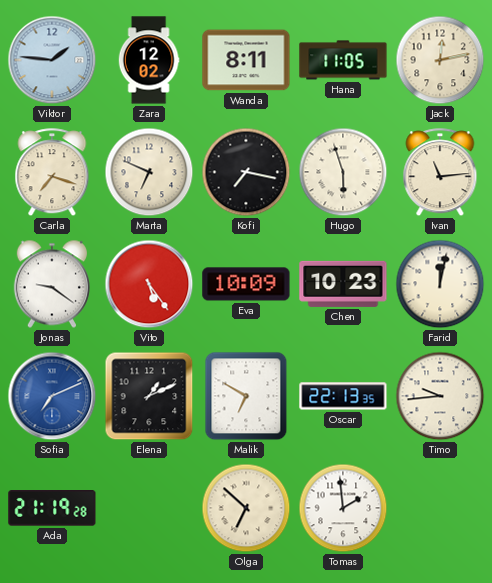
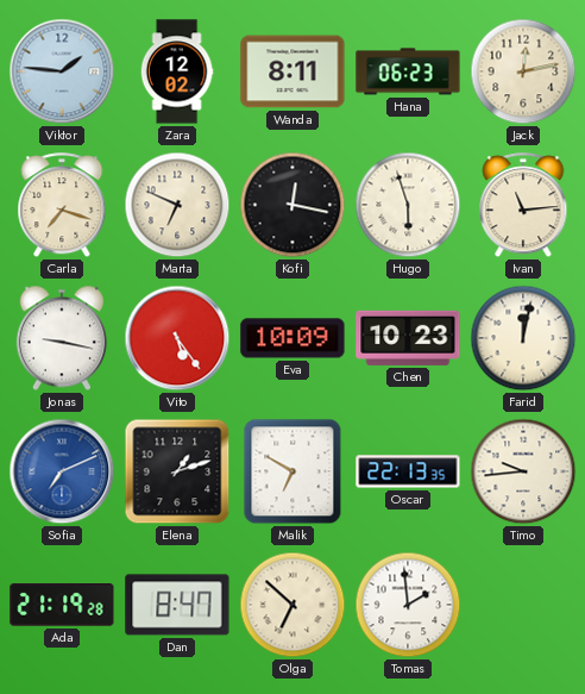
Hana: 11:05 -> 06:23 (408, 71)
Kofi: 7:17 -> 12:17 (292, 205)
Jonas: 9:21 -> 9:17 (62, 338)
Elena: 1:11 -> 1:12 (177, 471)
Dan: none -> 8:47 (177, 605)
